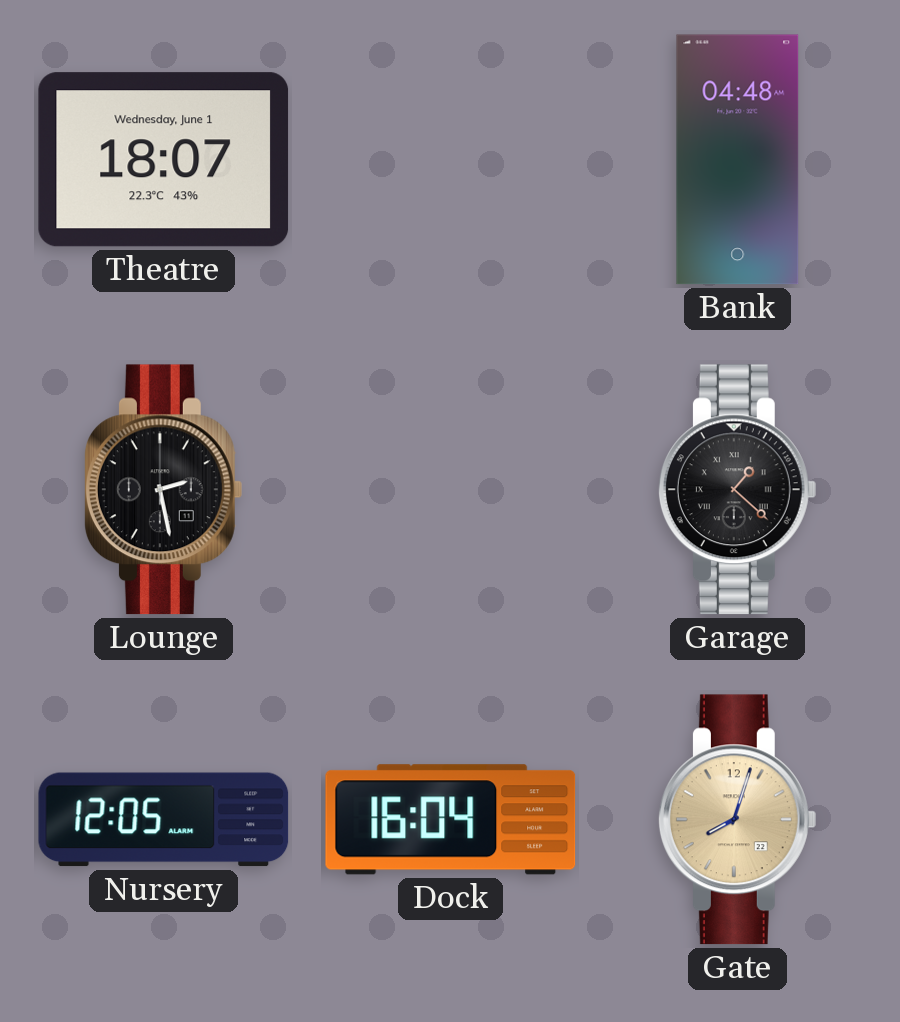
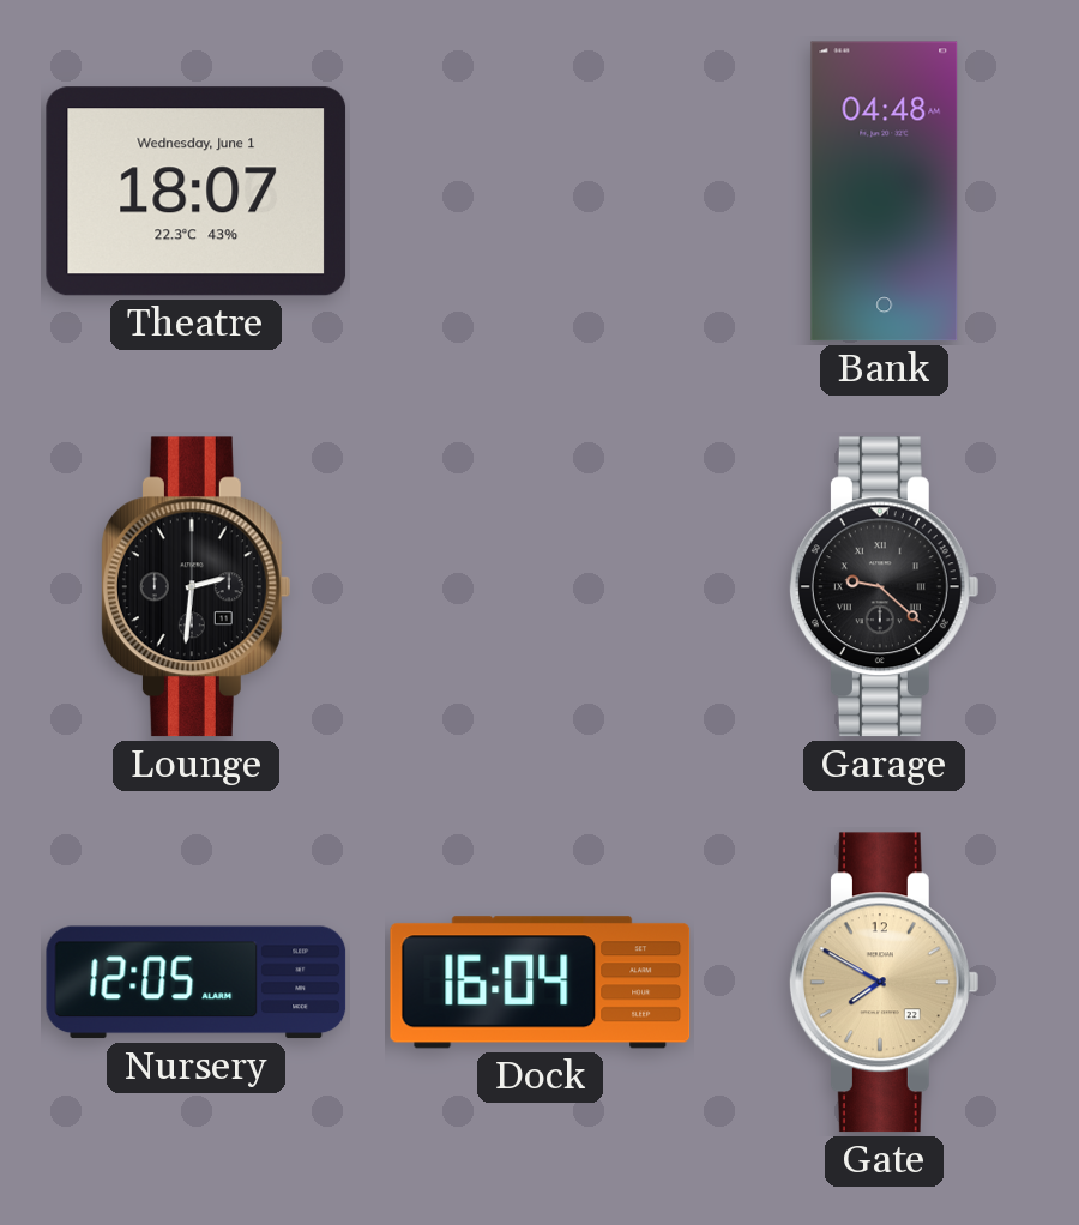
Lounge: 2:28 -> 2:31 (195, 587)
Garage: 1:22 -> 9:22 (884, 587)
Gate: 8:03 -> 7:50 (884, 983)
